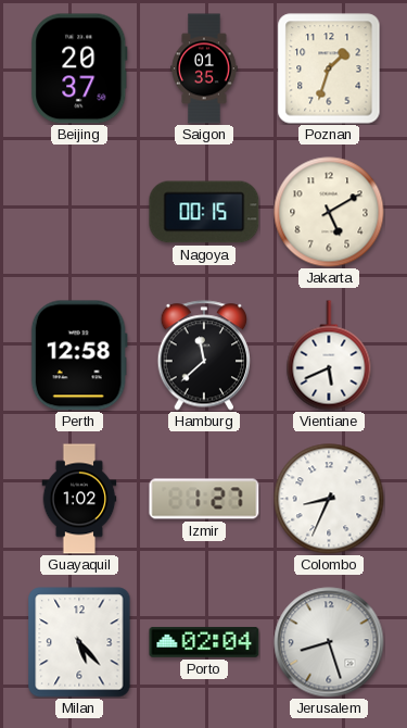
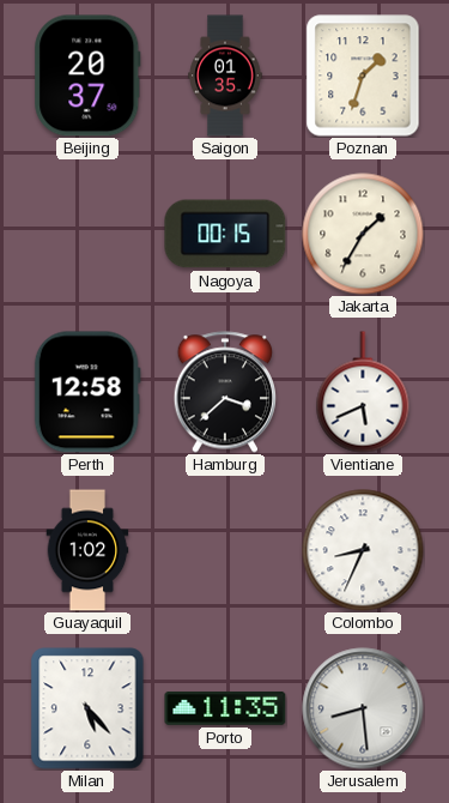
Jakarta: 5:10 -> 1:35 (363, 234)
Hamburg: 11:38 -> 3:38 (225, 392)
Izmir: 1:27 -> none (204, 499)
Porto: 02:04 -> 11:35 (225, 708)
Jerusalem: 8:27 -> 8:29 (363, 708)
